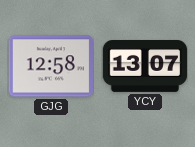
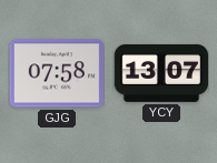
GJG: 12:58 -> 07:58 (56, 73)
